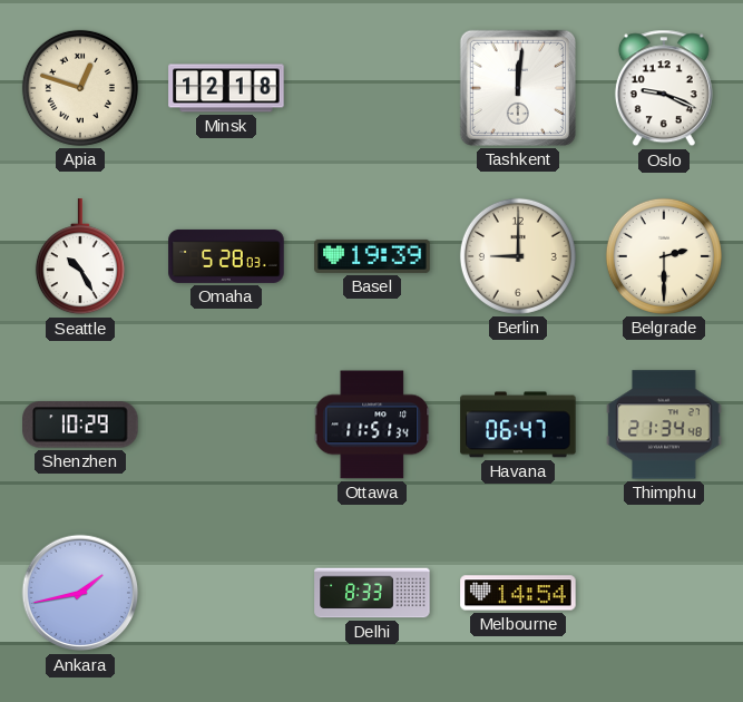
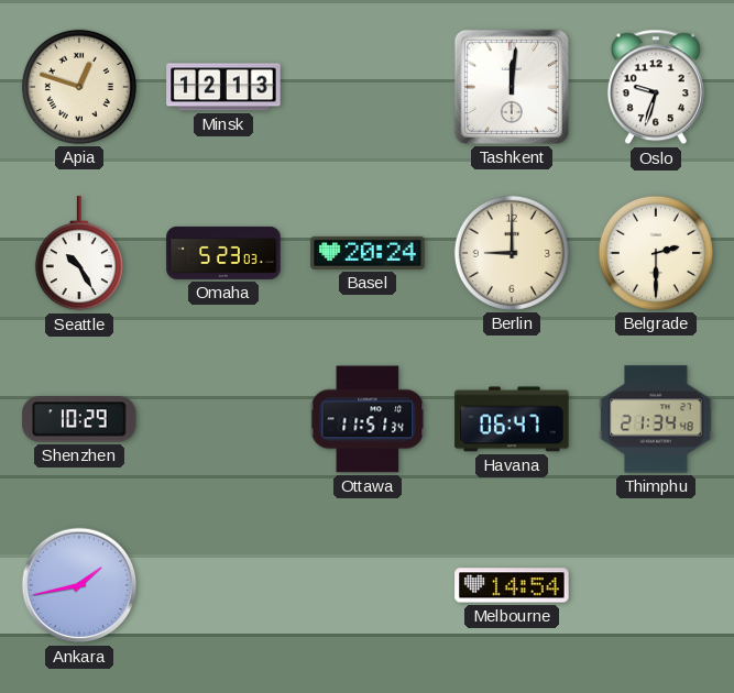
Minsk: 12:18 -> 12:13 (223, 87)
Oslo: 9:19 -> 9:33 (656, 87)
Omaha: 5:28 -> 5:23 (223, 253)
Basel: 19:39 -> 20:24 (368, 253)
Delhi: 8:33 -> none (372, 593)
